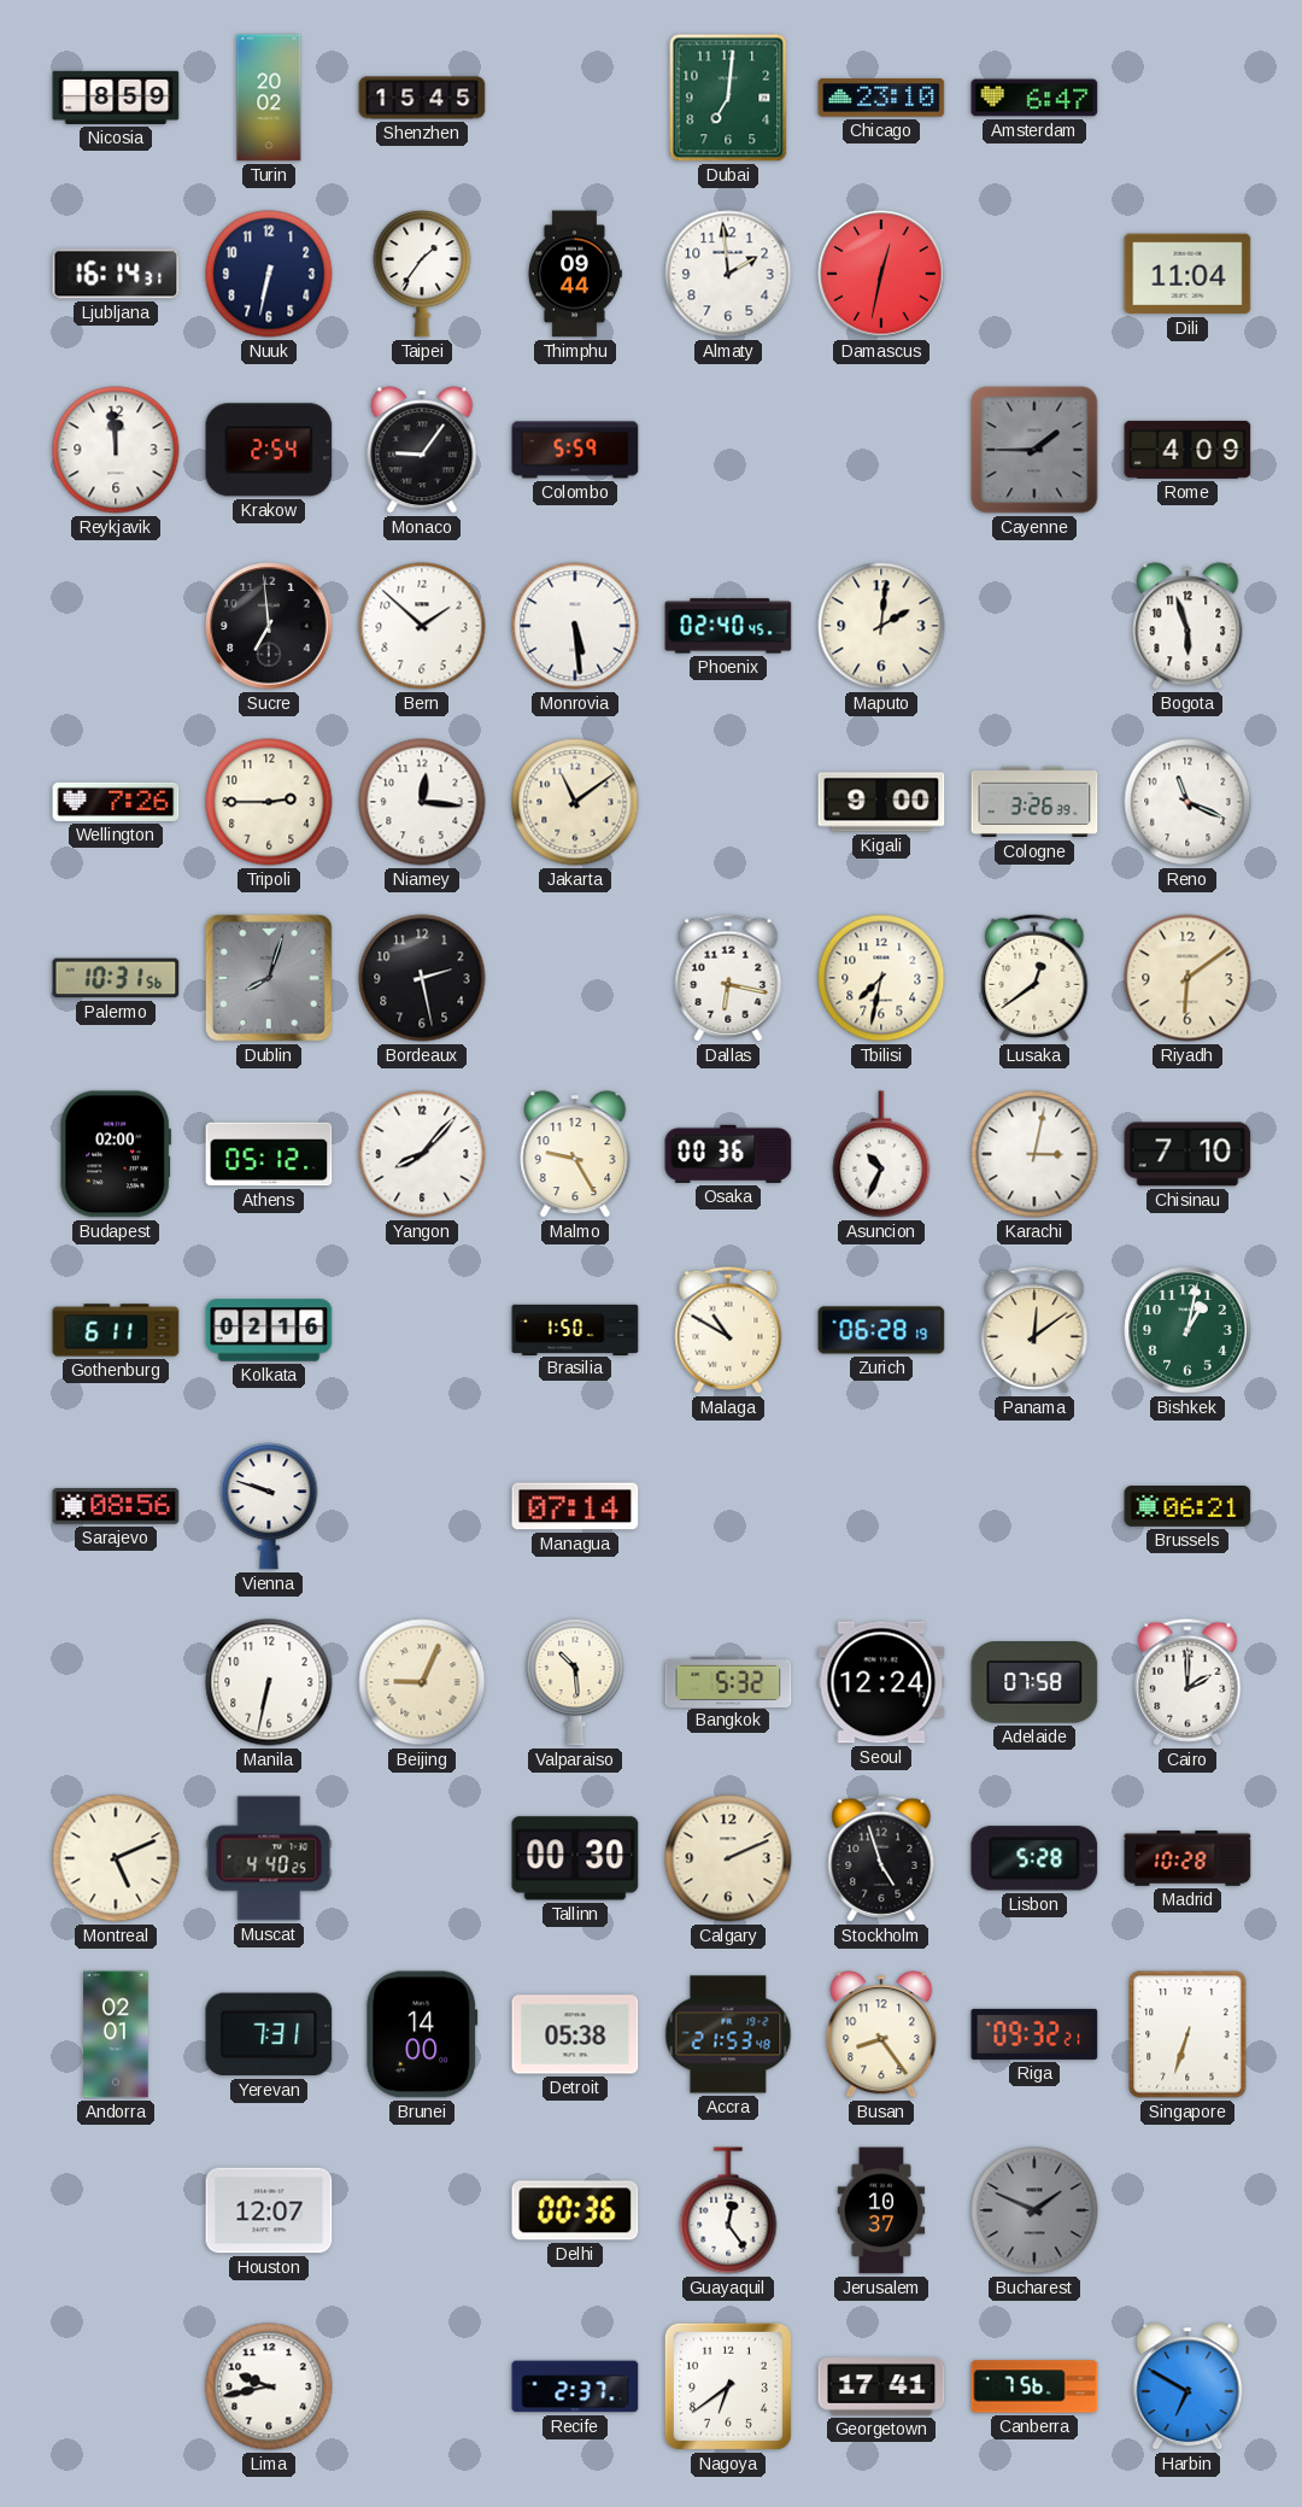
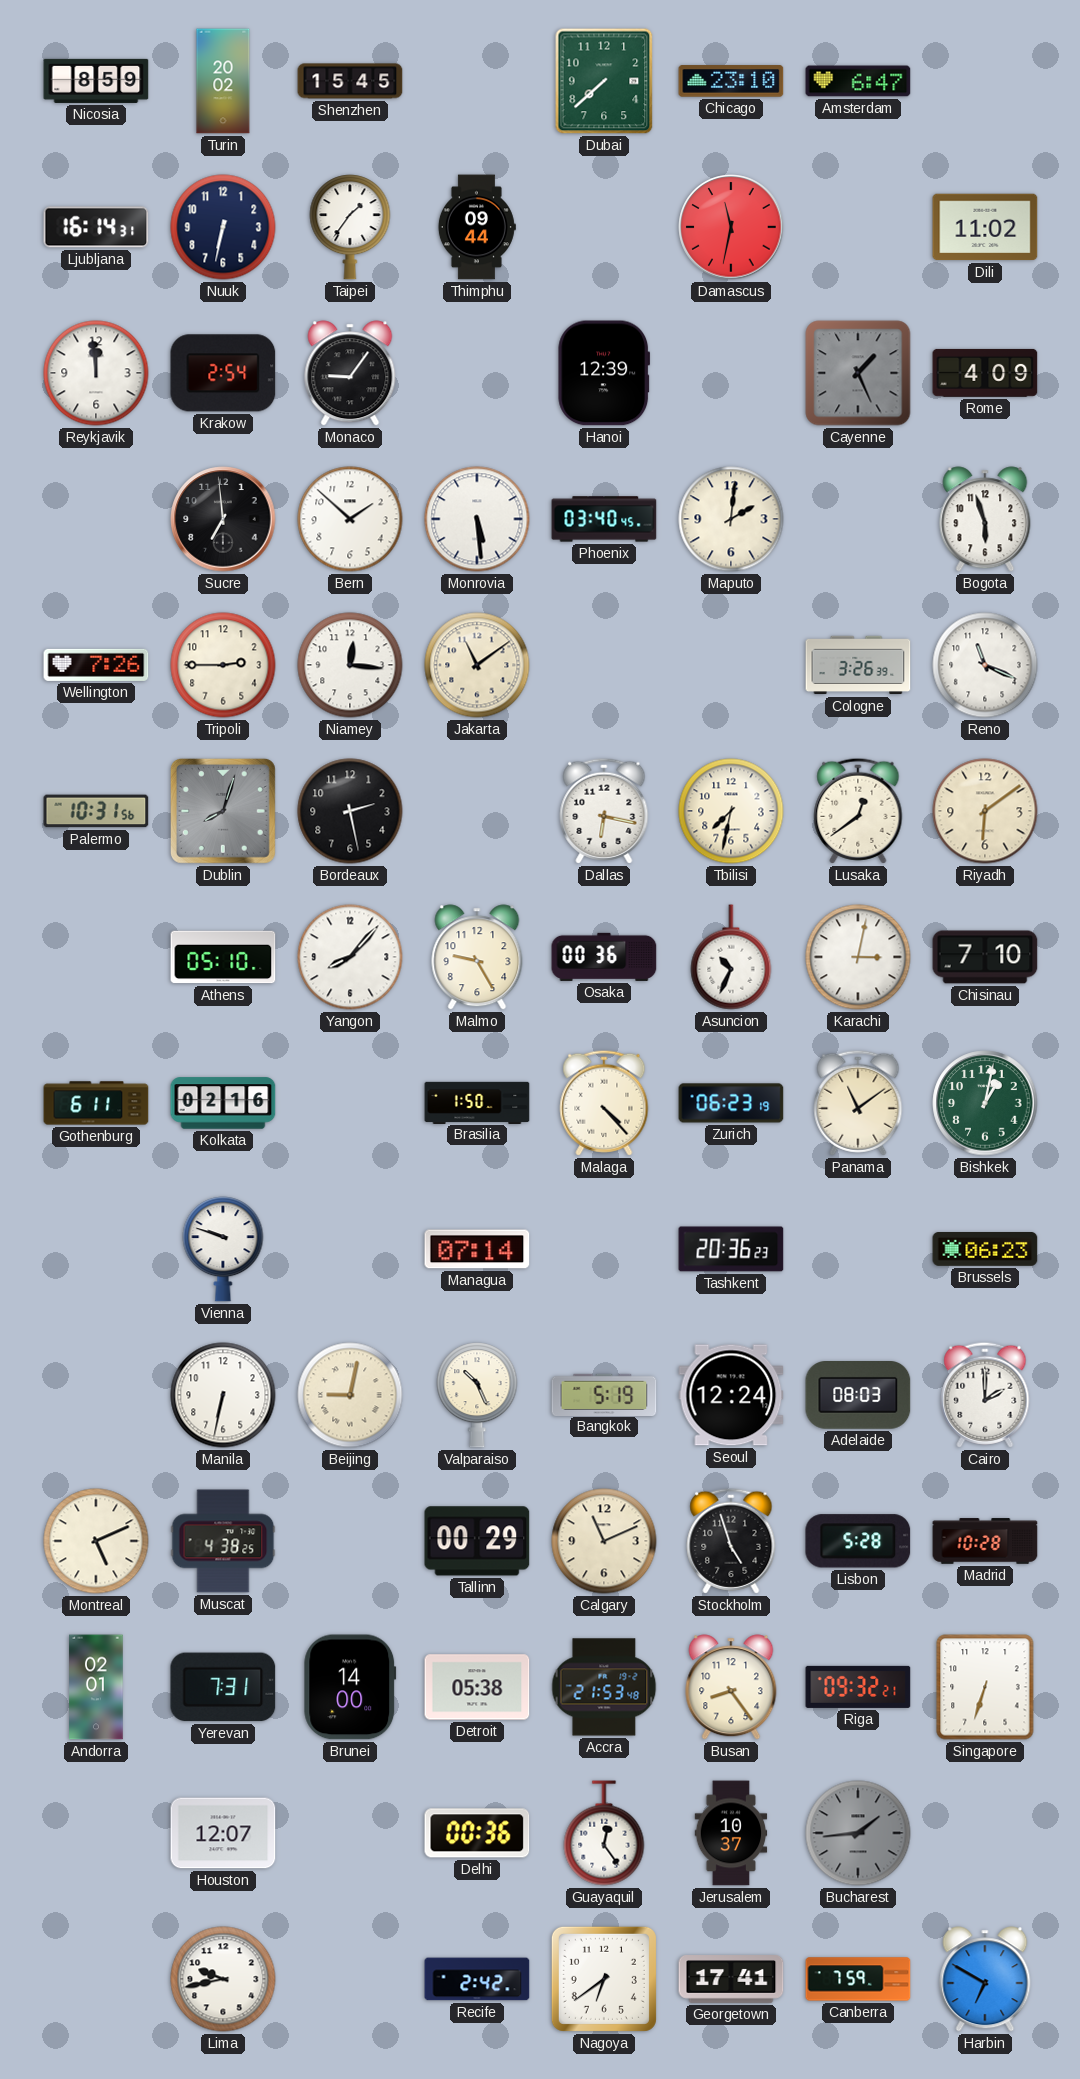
Dubai: 7:01 -> 7:38 (604, 81)
Almaty: 1:59 -> none (728, 274)
Damascus: 12:32 -> 11:32 (731, 227)
Dili: 11:04 -> 11:02 (985, 227)
Colombo: 5:59 -> none (575, 450)
Hanoi: none -> 12:39 (604, 373)
Cayenne: 1:45 -> 1:26 (858, 373)
Phoenix: 02:40 -> 03:40 (604, 519)
Kigali: 9:00 -> none (881, 802)
Budapest: 02:00 -> none (115, 1154)
Athens: 05:12 -> 05:10 (223, 957)
Malaga: 10:50 -> 4:23 (604, 1103)
Zurich: 06:28 -> 06:23 (731, 1103)
Panama: 12:09 -> 11:09 (858, 1103)
Sarajevo: 08:56 -> none (116, 1506)
Tashkent: none -> 20:36 (731, 1249)
Brussels: 06:21 -> 06:23 (985, 1250)
Beijing: 9:04 -> 9:02 (350, 1395)
Valparaiso: 10:29 -> 10:26 (477, 1395)
Bangkok: 5:32 -> 5:19 (604, 1394)
Adelaide: 07:58 -> 08:03 (858, 1395)
Muscat: 4:40 -> 4:38 (223, 1541)
Tallinn: 00:30 -> 00:29 (477, 1541)
Calgary: 2:11 -> 11:11 (604, 1541)
Bucharest: 1:49 -> 1:44 (858, 1833)
Recife: 2:37 -> 2:42 (477, 1979)
Canberra: 7:56 -> 7:59 (858, 1979)
